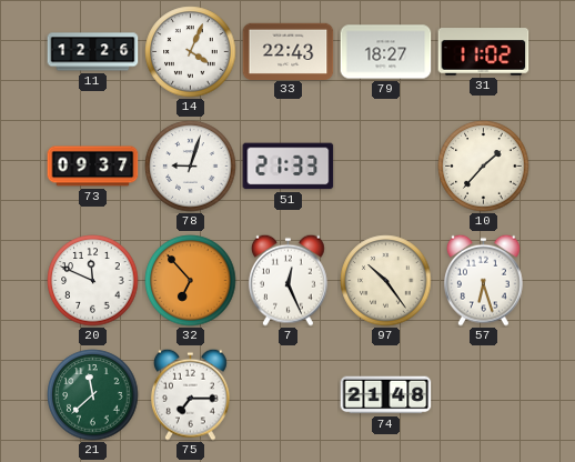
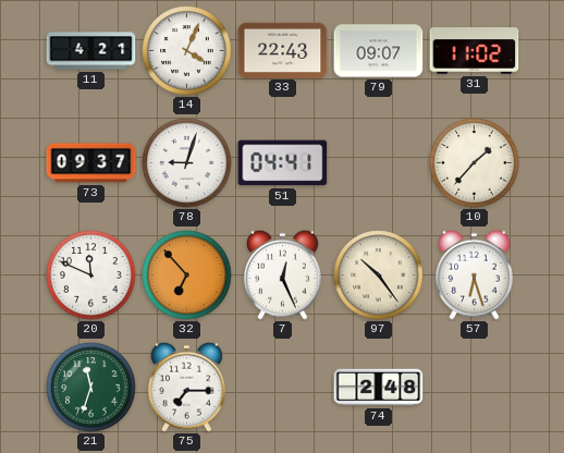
11: 12:26 -> 4:21 (91, 51)
79: 18:27 -> 09:07 (379, 51)
51: 21:33 -> 04:41 (283, 163)
21: 11:38 -> 11:33 (91, 388)
74: 21:48 -> 2:48 (379, 388)
